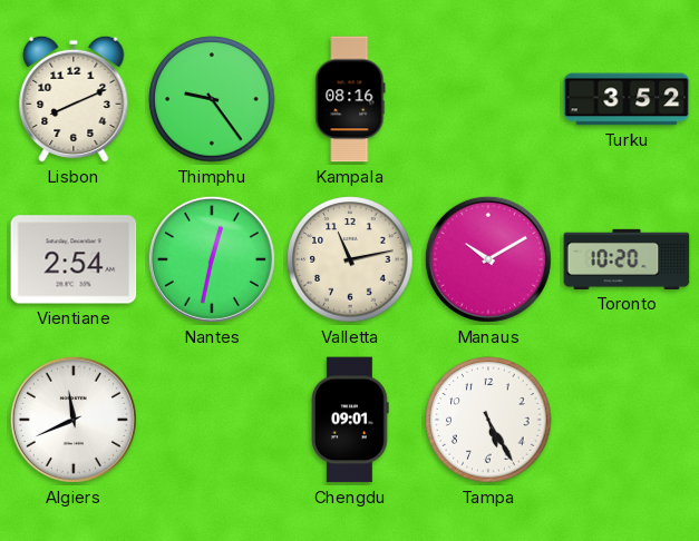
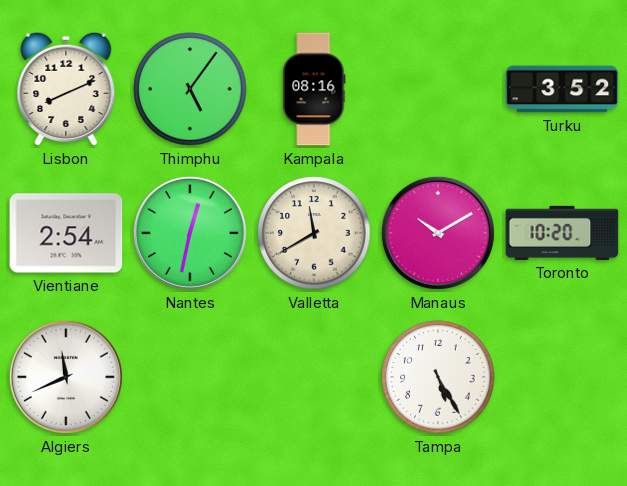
Thimphu: 9:24 -> 5:06 (190, 89)
Valletta: 11:13 -> 11:40 (314, 233)
Chengdu: 09:01 -> none (350, 420)
